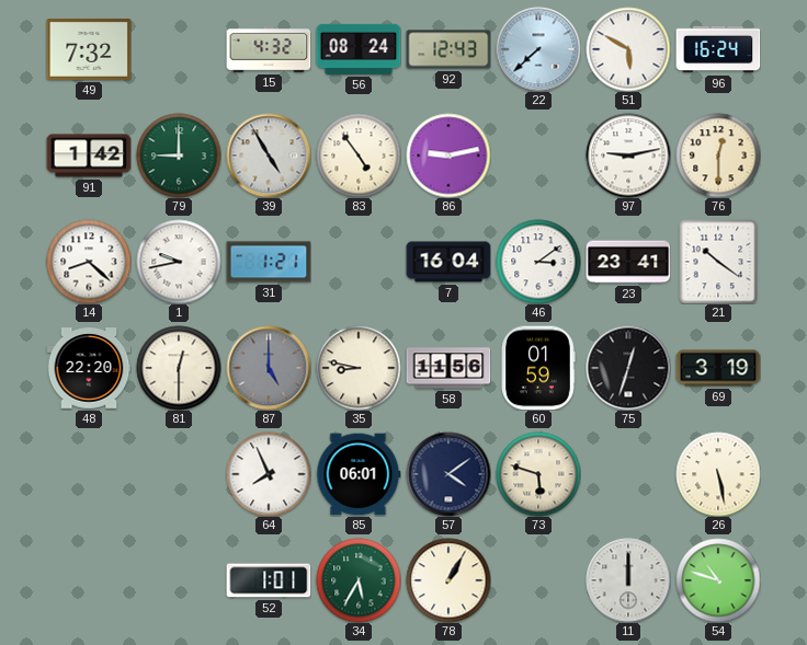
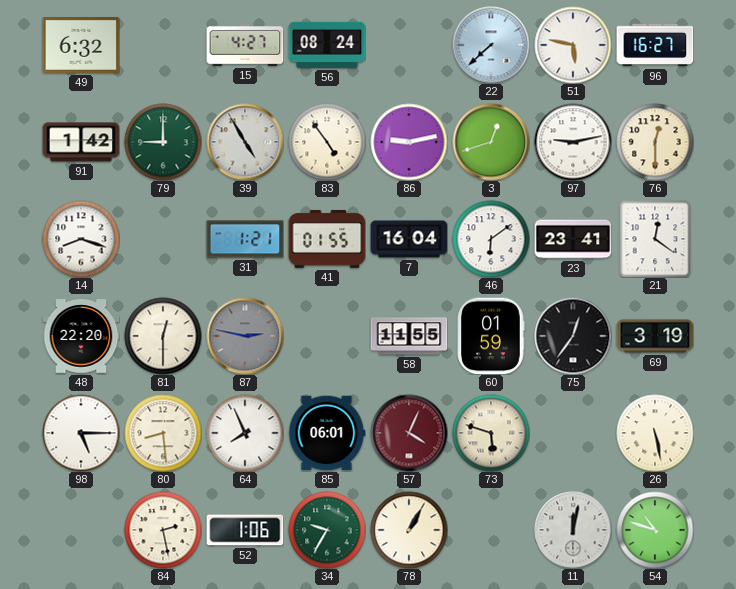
49: 7:32 -> 6:32 (81, 45)
15: 4:32 -> 4:27 (245, 45)
92: 12:43 -> none (448, 49)
51: 5:50 -> 5:47 (573, 45)
96: 16:24 -> 16:27 (655, 45)
3: none -> 12:42 (491, 142)
14: 8:22 -> 8:18 (81, 239)
1: 9:43 -> none (179, 262)
41: none -> 01:55 (327, 239)
46: 3:09 -> 6:09 (491, 239)
21: 10:21 -> 12:21 (655, 239)
87: 5:00 -> 2:47 (245, 336)
35: 8:47 -> none (359, 368)
58: 11:56 -> 11:55 (409, 336)
75: 12:33 -> 12:36 (573, 336)
98: none -> 5:15 (81, 433)
80: none -> 8:29 (163, 433)
57: 4:09 -> 4:04 (409, 433)
57 dial: navy -> burgundy (409, 433)
84: none -> 2:28 (163, 530)
52: 1:01 -> 1:06 (245, 530)
34: 5:35 -> 9:35 (327, 530)
11: 12:00 -> 12:02 (573, 530)
